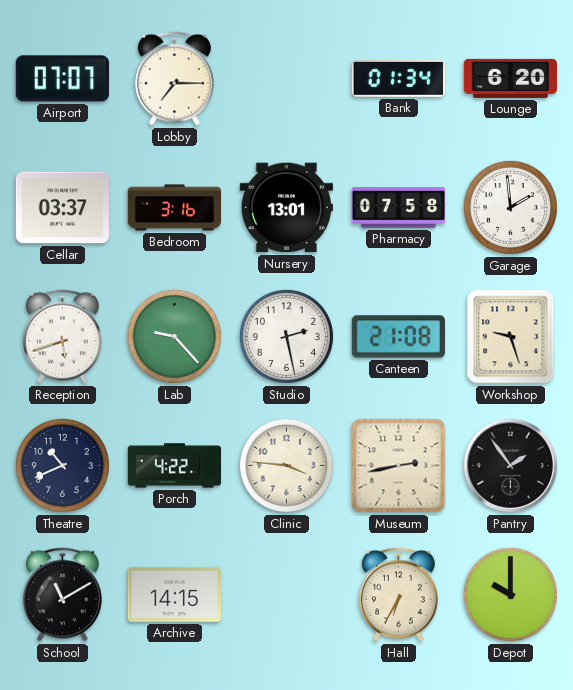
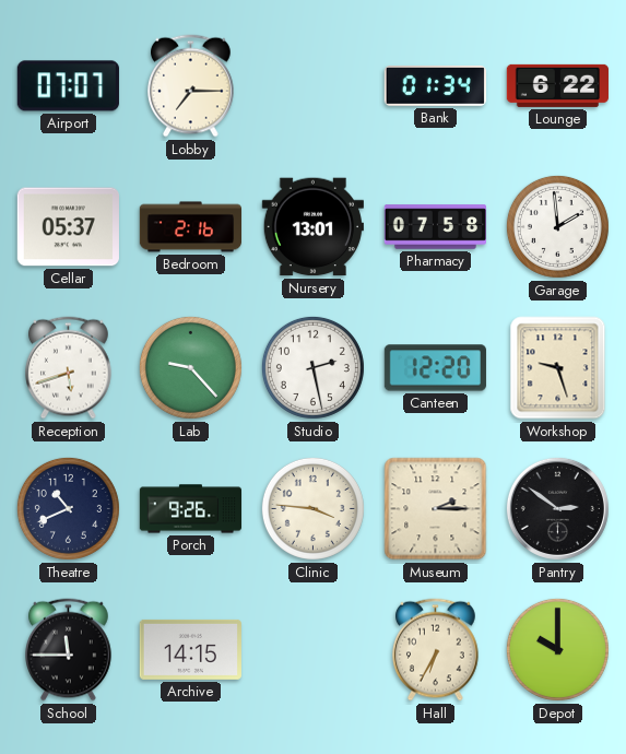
Lounge: 6:20 -> 6:22 (557, 85)
Cellar: 03:37 -> 05:37 (68, 227)
Bedroom: 3:16 -> 2:16 (190, 227)
Canteen: 21:08 -> 12:20 (435, 368)
Porch: 4:22 -> 9:26 (190, 509)
Museum: 2:43 -> 2:15 (436, 509)
Pantry: 1:54 -> 2:51 (557, 508)
School: 11:10 -> 11:45 (69, 650)
